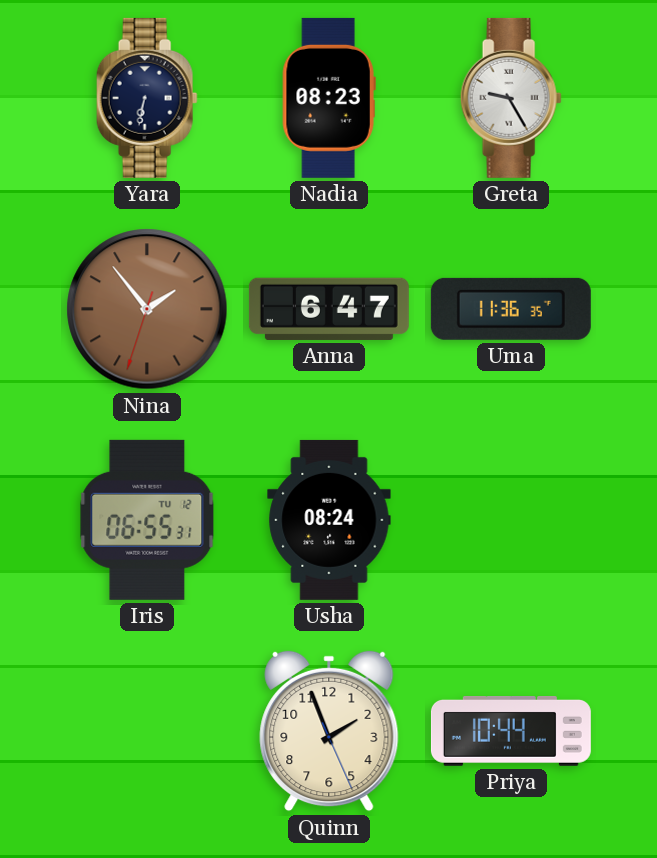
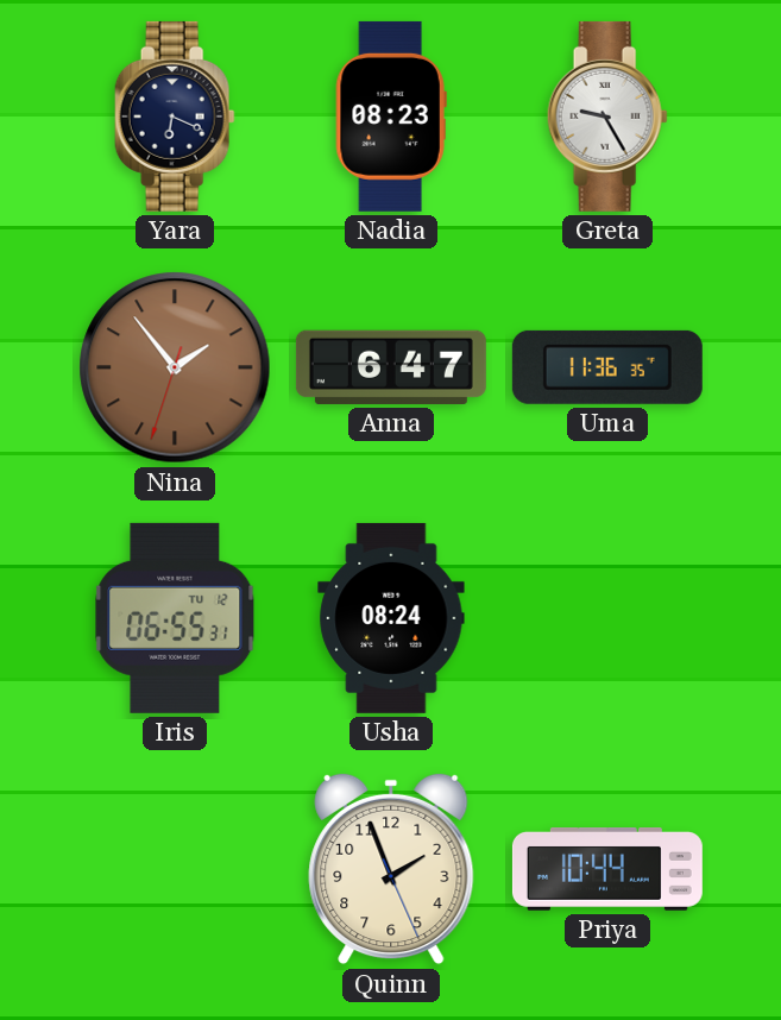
Yara: 6:32 -> 6:19 (175, 117)
